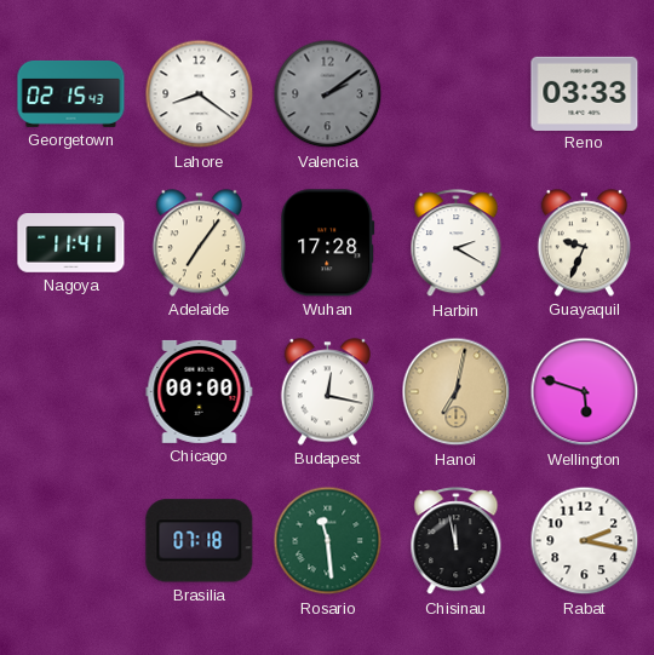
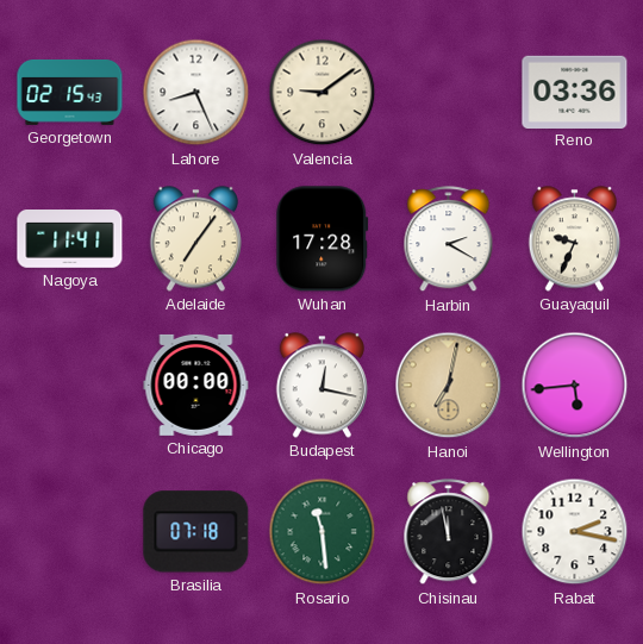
Lahore: 8:21 -> 8:26 (196, 93)
Valencia: 2:09 -> 9:09 (323, 93)
Valencia dial: grey -> cream (323, 93)
Reno: 03:33 -> 03:36 (575, 92)
Wellington: 5:48 -> 5:44 (575, 386)
